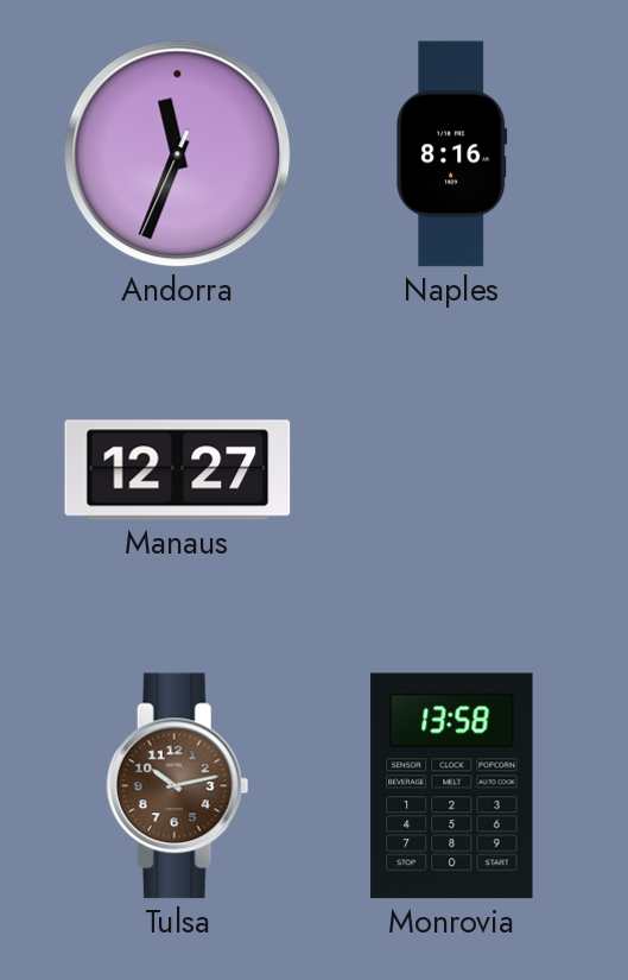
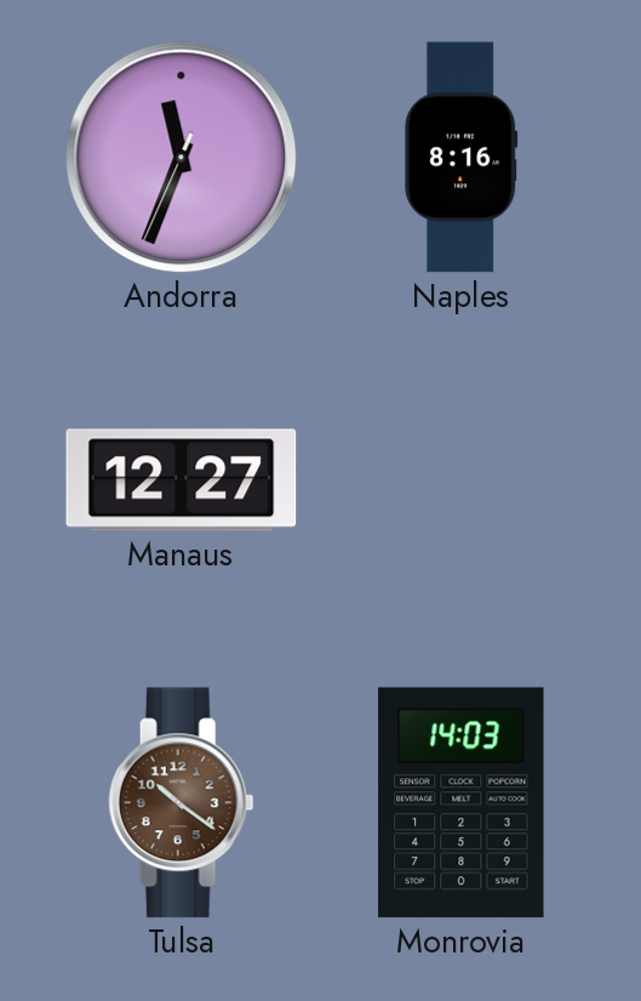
Tulsa: 10:13 -> 10:21 (181, 803)
Monrovia: 13:58 -> 14:03 (462, 803)
